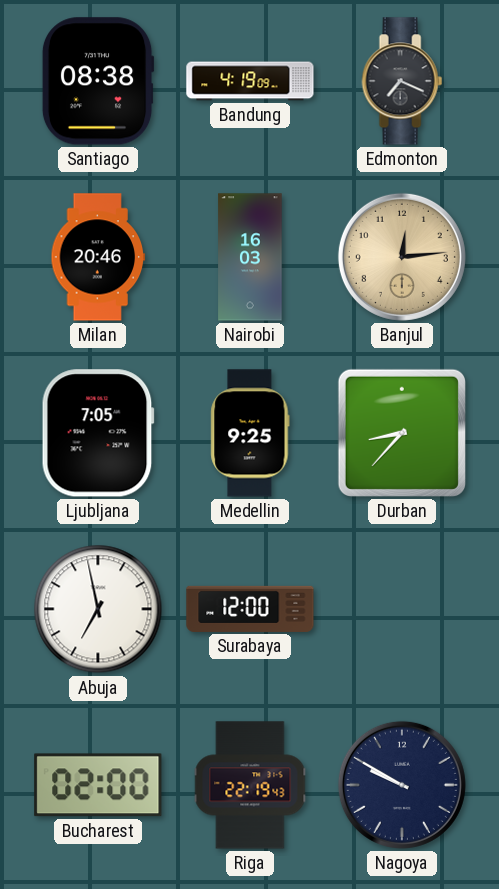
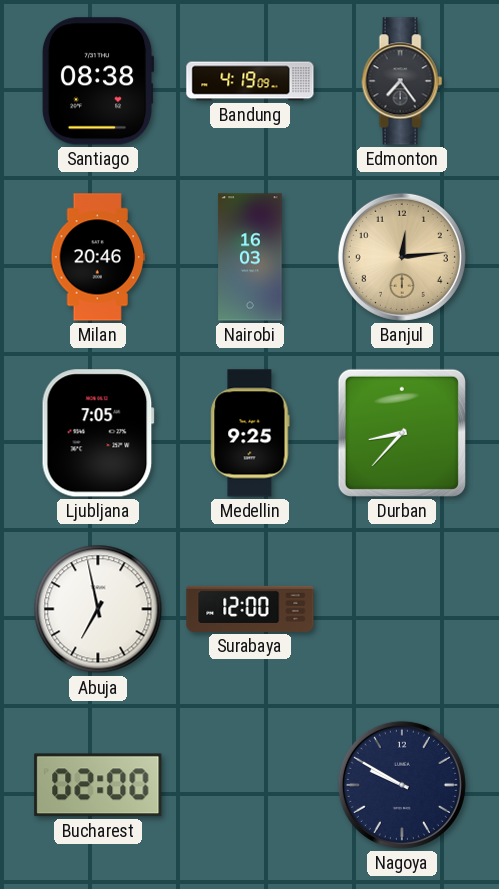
Edmonton: 7:19 -> 7:24 (402, 81)
Riga: 22:19 -> none (250, 785)
